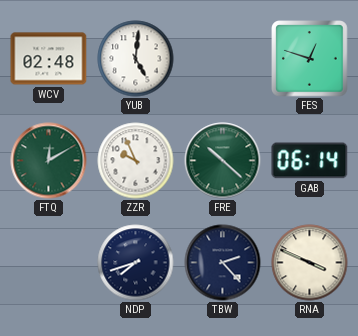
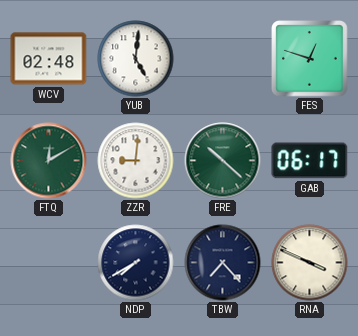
ZZR: 9:56 -> 9:01 (136, 161)
GAB: 06:14 -> 06:17 (310, 161)
NDP: 7:42 -> 7:40 (136, 263)
TBW: 2:23 -> 7:23 (223, 263)
